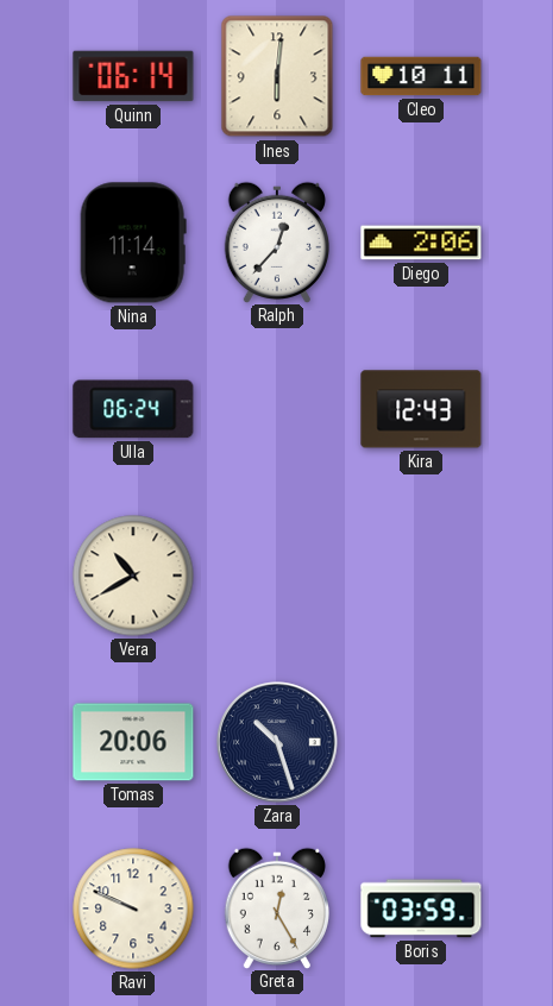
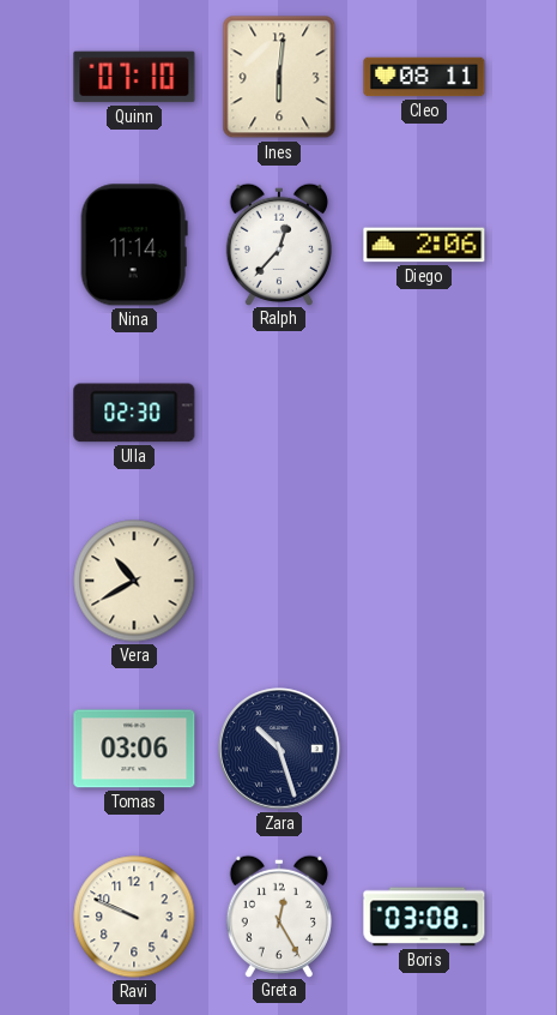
Quinn: 06:14 -> 07:10 (134, 77)
Cleo: 10:11 -> 08:11 (424, 77)
Ulla: 06:24 -> 02:30 (134, 413)
Kira: 12:43 -> none (421, 409)
Tomas: 20:06 -> 03:06 (134, 749)
Boris: 03:59 -> 03:08 (424, 917)
